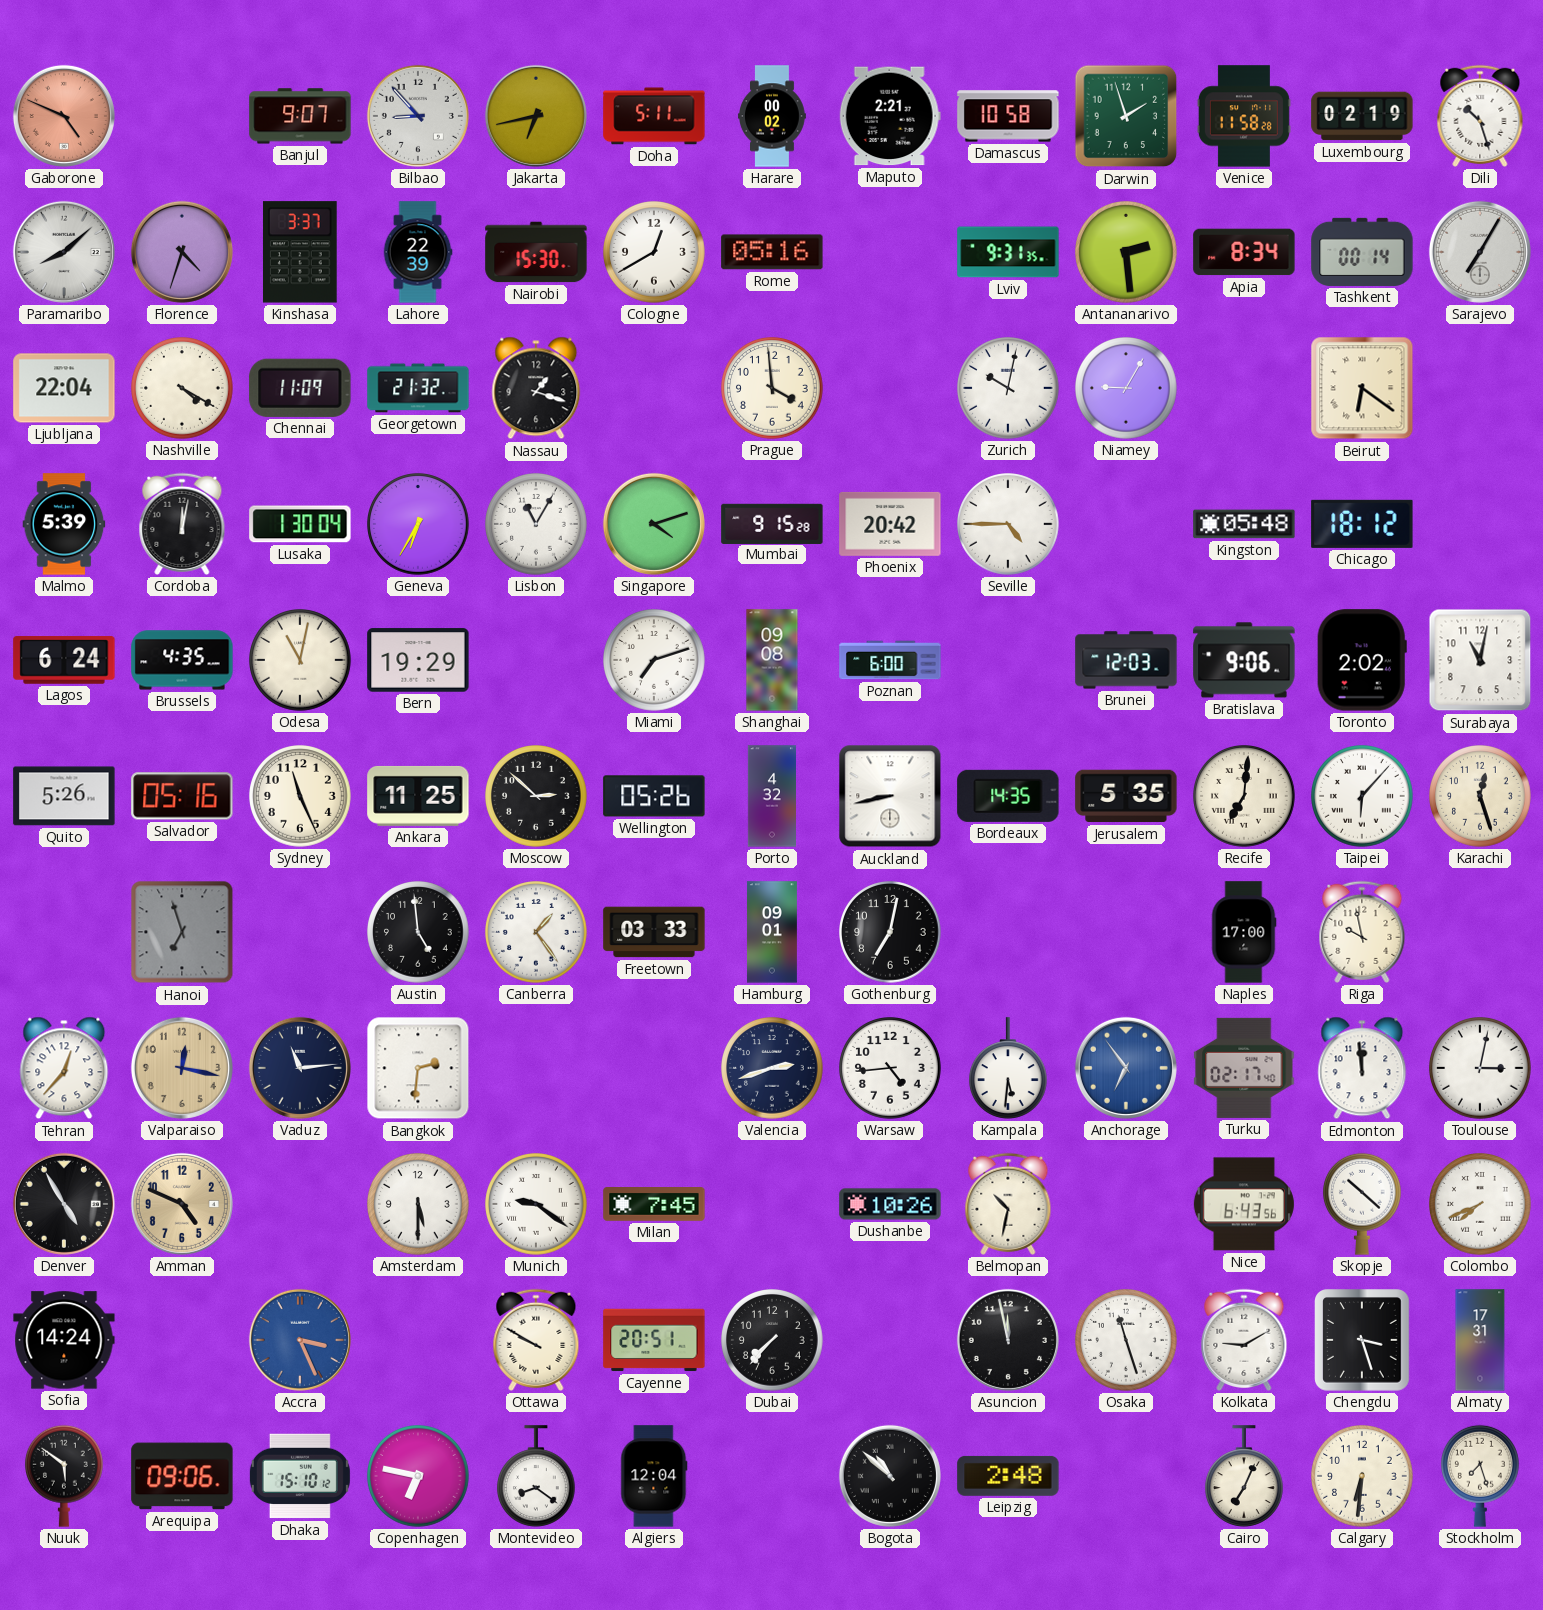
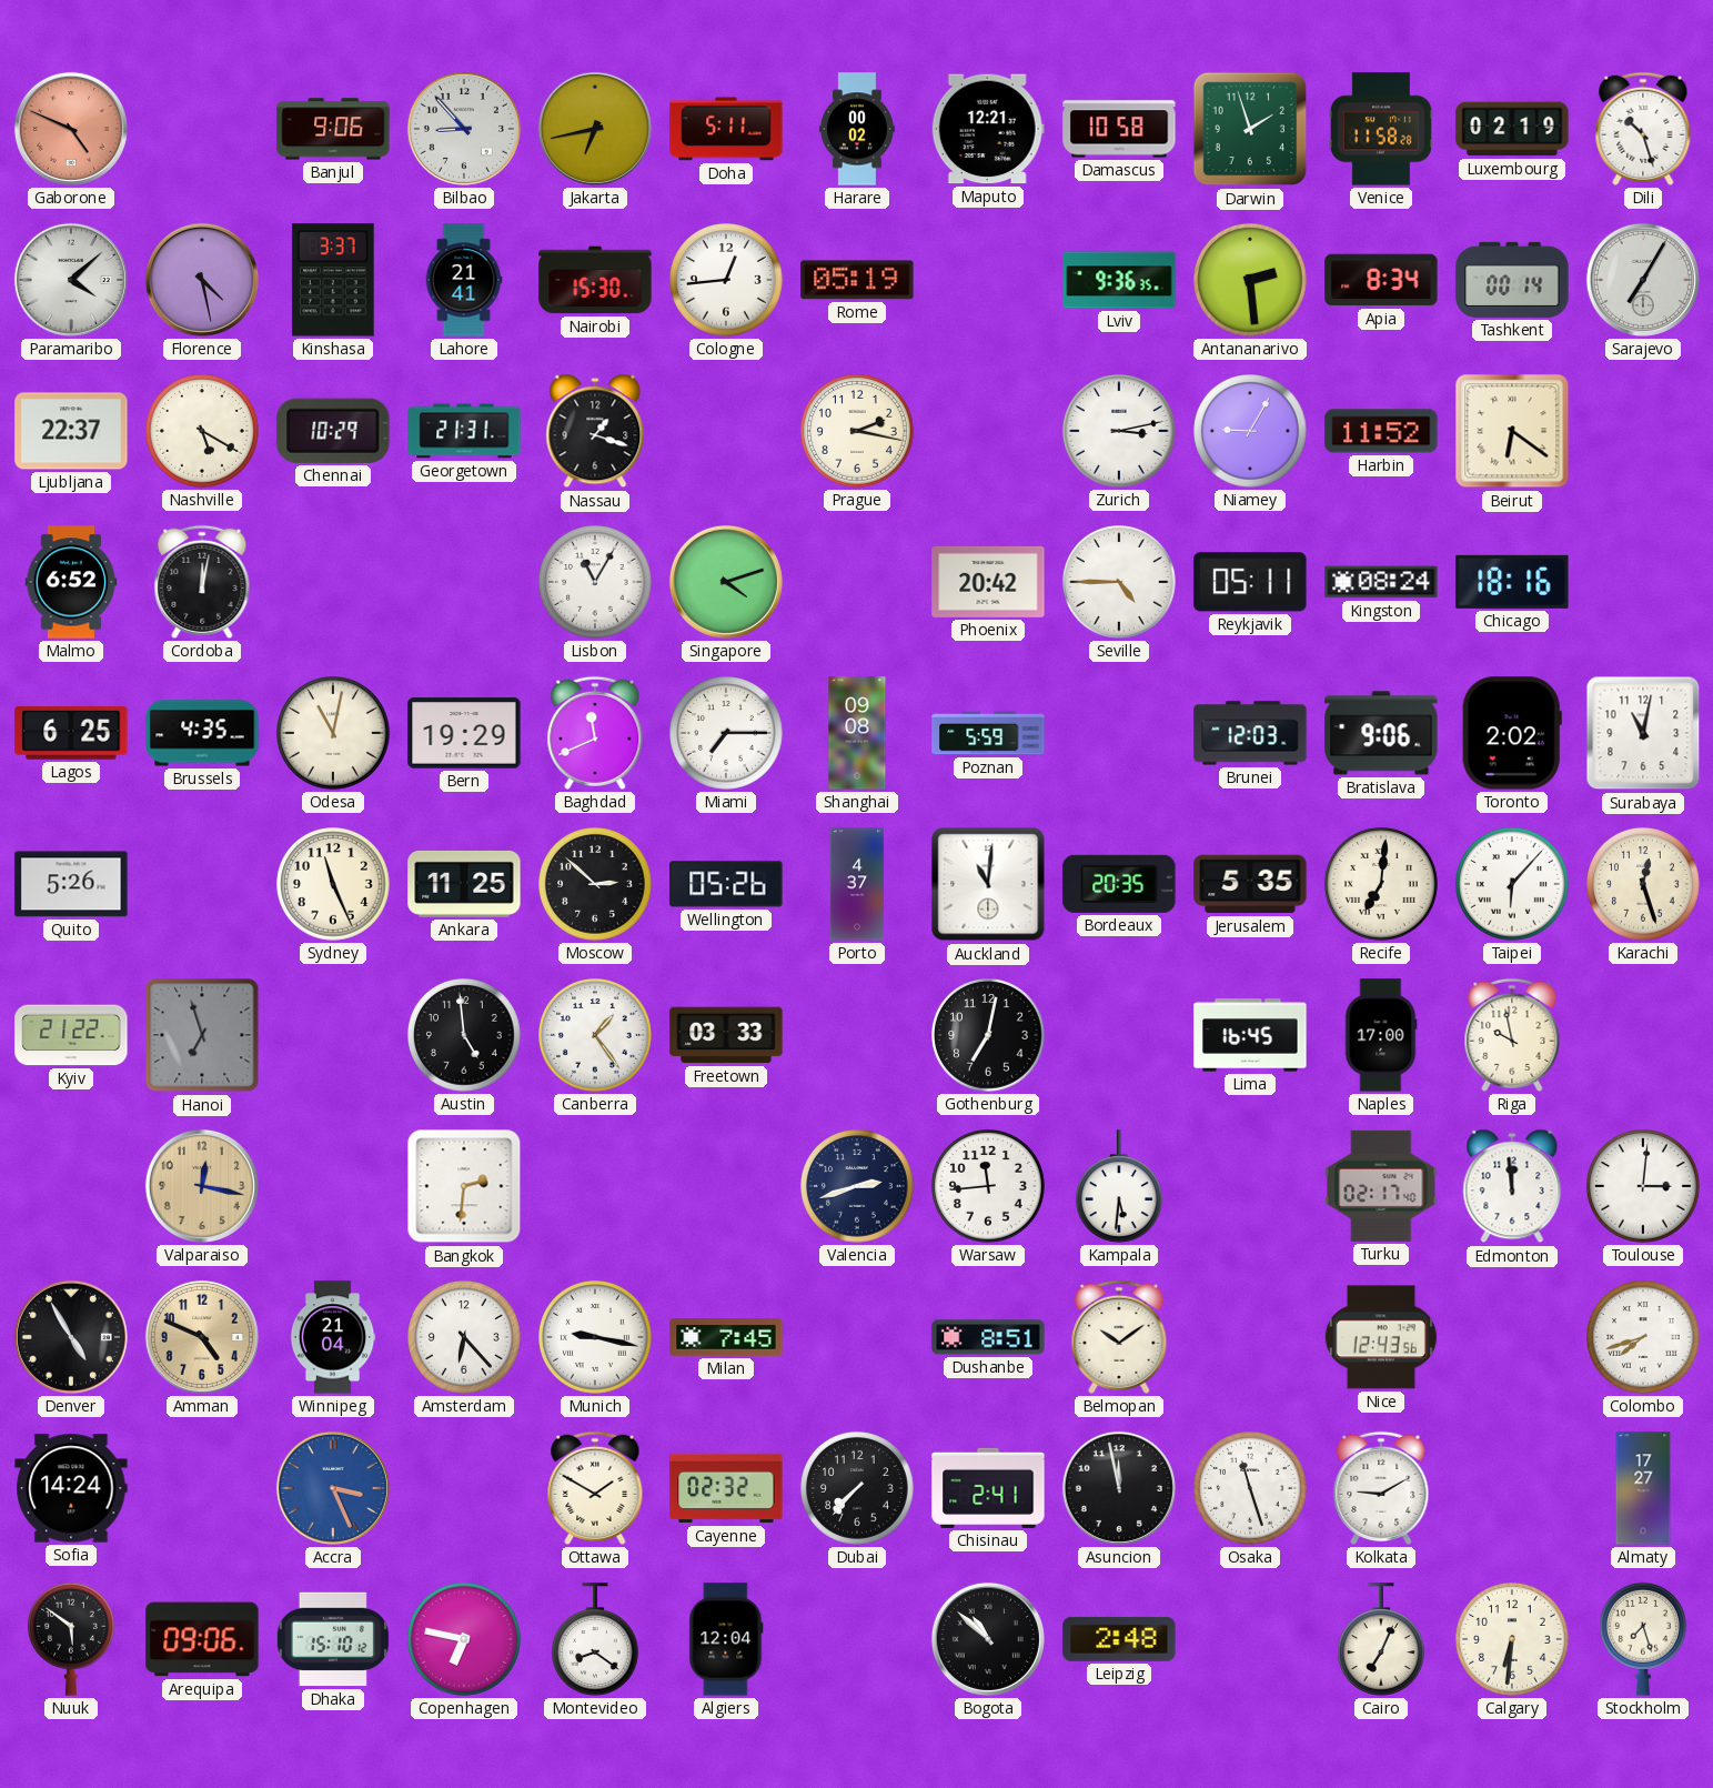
Banjul: 9:07 -> 9:06 (333, 129)
Maputo: 2:21 -> 12:21 (988, 129)
Paramaribo: 8:08 -> 4:08 (71, 280)
Florence: 4:33 -> 4:28 (202, 280)
Lahore: 22:39 -> 21:41 (464, 280)
Cologne: 12:40 -> 12:44 (726, 280)
Rome: 05:16 -> 05:19 (857, 280)
Lviv: 9:31 -> 9:36 (1119, 280)
Ljubljana: 22:04 -> 22:37 (71, 431)
Nashville: 4:20 -> 5:20 (202, 431)
Chennai: 11:09 -> 10:29 (333, 431)
Georgetown: 21:32 -> 21:31 (464, 431)
Prague: 3:59 -> 2:17 (857, 431)
Zurich: 10:02 -> 3:13 (1119, 431)
Harbin: none -> 11:52 (1381, 431)
Malmo: 5:39 -> 6:52 (71, 582)
Lusaka: 1:30 -> none (300, 524)
Geneva: 6:35 -> none (418, 524)
Mumbai: 9:15 -> none (772, 523)
Reykjavik: none -> 05:11 (1250, 582)
Kingston: 05:48 -> 08:24 (1381, 582)
Chicago: 18:12 -> 18:16 (1512, 582)
Lagos: 6:24 -> 6:25 (71, 733)
Baghdad: none -> 11:41 (595, 733)
Miami: 7:12 -> 7:15 (726, 733)
Poznan: 6:00 -> 5:59 (988, 733)
Salvador: 05:16 -> none (182, 796)
Porto: 4:32 -> 4:37 (856, 884)
Auckland: 8:43 -> 11:01 (988, 884)
Bordeaux: 14:35 -> 20:35 (1119, 884)
Kyiv: none -> 21:22 (71, 1035)
Hamburg: 09:01 -> none (772, 932)
Lima: none -> 16:45 (1250, 1035)
Tehran: 12:37 -> none (64, 1068)
Vaduz: 11:14 -> none (300, 1068)
Warsaw: 4:44 -> 11:44 (988, 1186)
Anchorage: 6:54 -> none (1126, 1068)
Toulouse: 3:02 -> 3:01 (1643, 1186)
Winnipeg: none -> 21:04 (333, 1337)
Amsterdam: 5:30 -> 6:23 (464, 1337)
Munich: 9:21 -> 9:17 (595, 1337)
Dushanbe: 10:26 -> 8:51 (988, 1337)
Belmopan: 10:32 -> 10:09 (1119, 1337)
Nice: 6:43 -> 12:43 (1381, 1337)
Skopje: 10:22 -> none (1363, 1204)
Colombo: 7:41 -> 7:42 (1643, 1337)
Ottawa: 9:50 -> 1:50 (595, 1488)
Cayenne: 20:51 -> 02:32 (726, 1488)
Chisinau: none -> 2:41 (988, 1488)
Chengdu: 3:27 -> none (1362, 1340)
Almaty: 17:31 -> 17:27 (1643, 1488)
